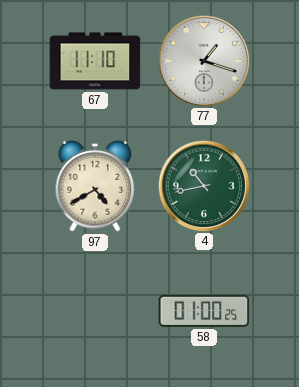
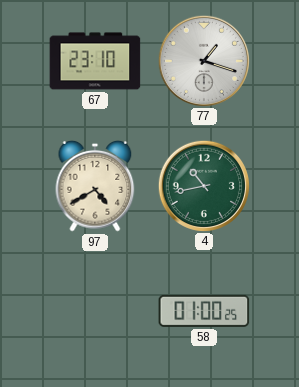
67: 11:10 -> 23:10 (95, 61)
